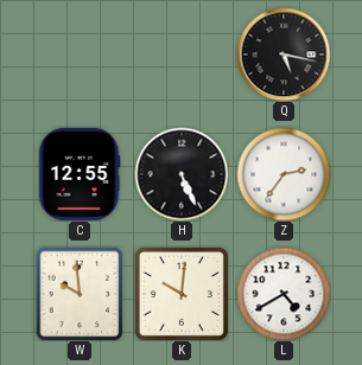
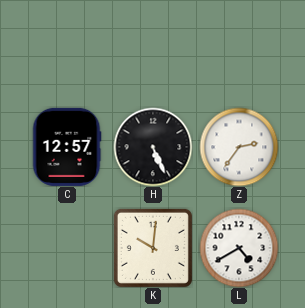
Q: 5:17 -> none (284, 55)
C: 12:55 -> 12:57 (67, 147)
W: 9:59 -> none (80, 294)
